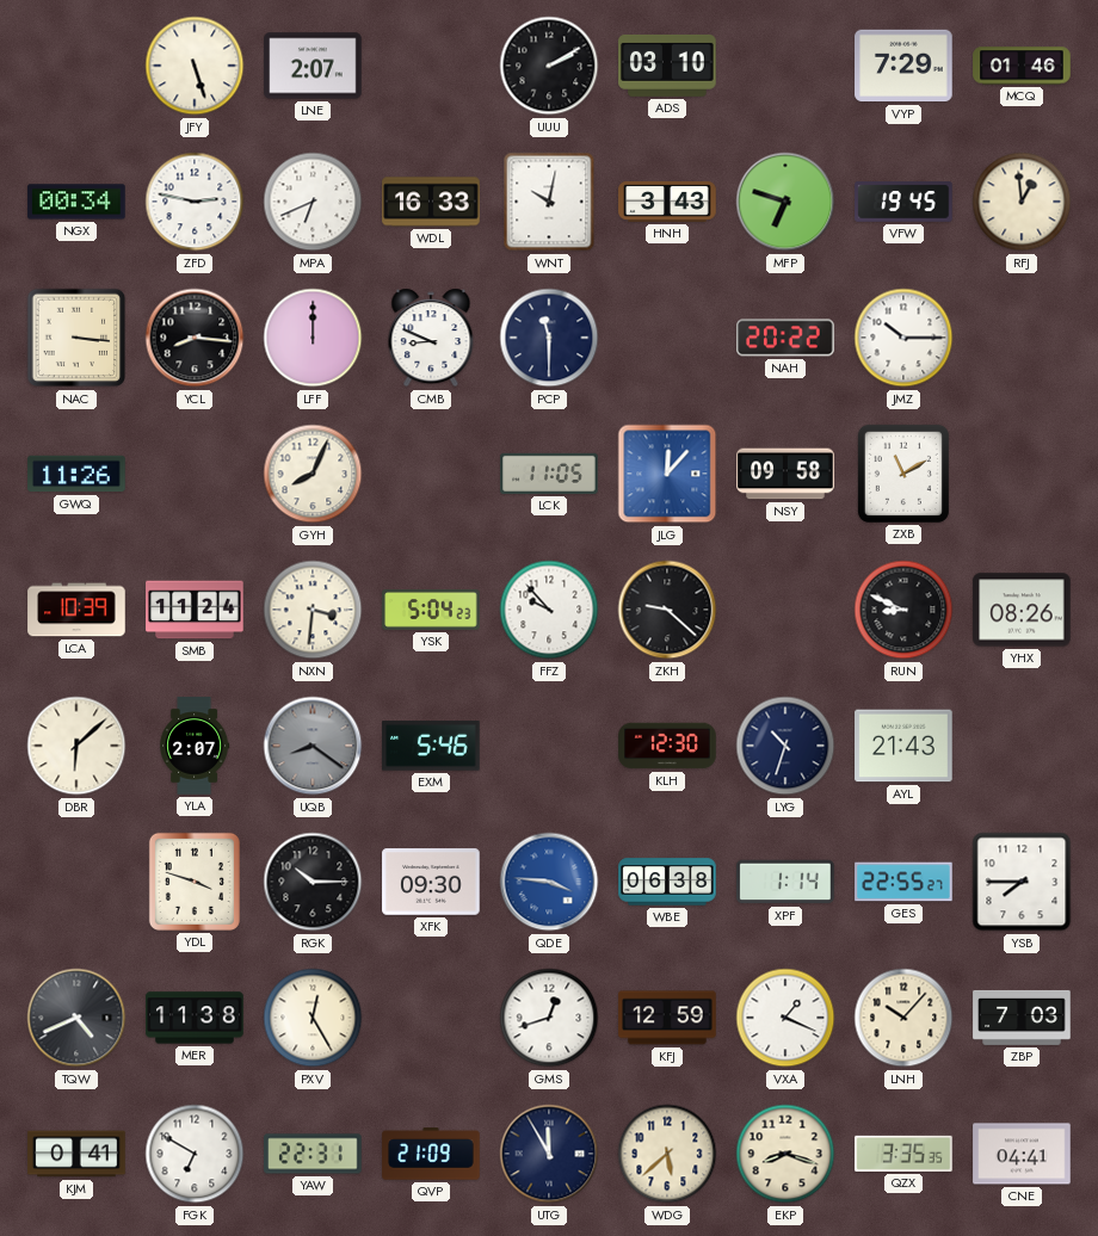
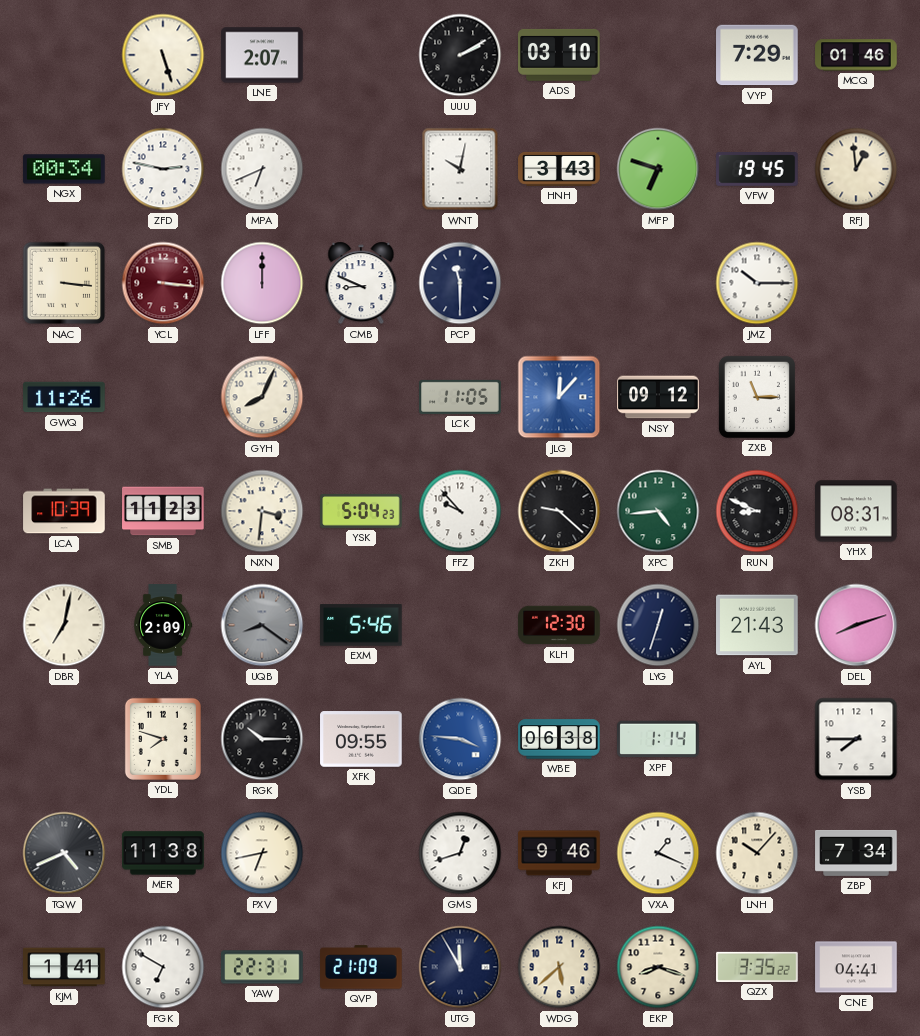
WDL: 16:33 -> none (431, 202)
YCL: 8:16 -> 3:16 (163, 283)
YCL dial: black -> burgundy (163, 283)
NAH: 20:22 -> none (785, 338)
NSY: 09:58 -> 09:12 (658, 397)
ZXB: 11:10 -> 11:15 (757, 397)
SMB: 11:24 -> 11:23 (163, 511)
XPC: none -> 4:44 (658, 511)
YHX: 08:26 -> 08:31 (856, 511)
DBR: 6:08 -> 7:02 (64, 625)
YLA: 2:07 -> 2:09 (164, 625)
LYG: 10:33 -> 12:33 (658, 625)
DEL: none -> 8:12 (856, 625)
YDL: 3:48 -> 7:48 (163, 739)
XFK: 09:30 -> 09:55 (361, 739)
GES: 22:55 -> none (903, 882)
PXV: 12:25 -> 6:43 (262, 853)
KFJ: 12:59 -> 9:46 (559, 853)
ZBP: 7:03 -> 7:34 (856, 853)
KJM: 0:41 -> 1:41 (64, 967)
QZX: 3:35:35 -> 3:35:22 (757, 967)
